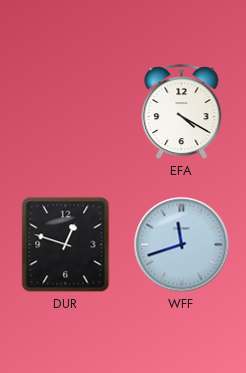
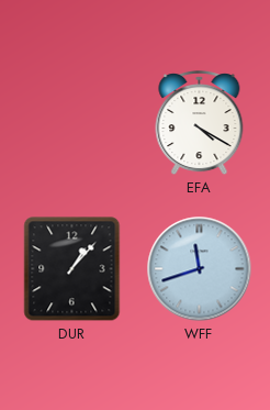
DUR: 12:48 -> 1:07 (72, 269)
